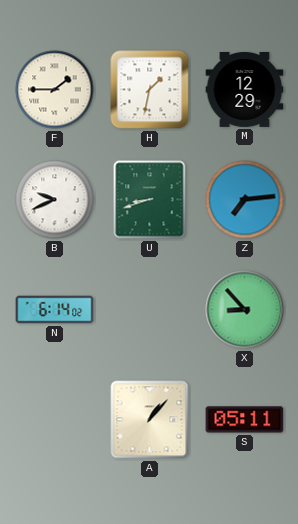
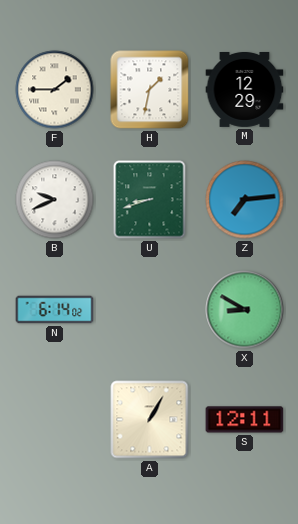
X: 8:53 -> 8:50 (245, 310)
A: 1:07 -> 1:05 (150, 420)
S: 05:11 -> 12:11 (245, 420)
